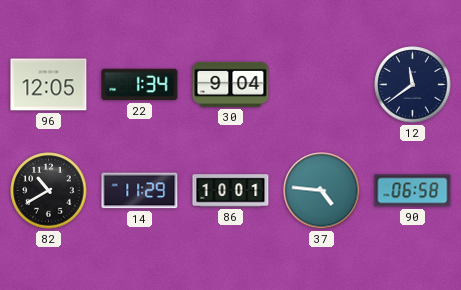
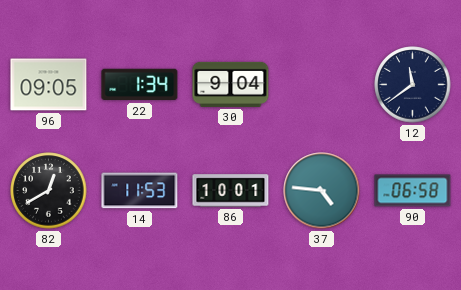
96: 12:05 -> 09:05 (49, 85)
82: 10:40 -> 12:40 (49, 191)
14: 11:29 -> 11:53 (140, 191)
